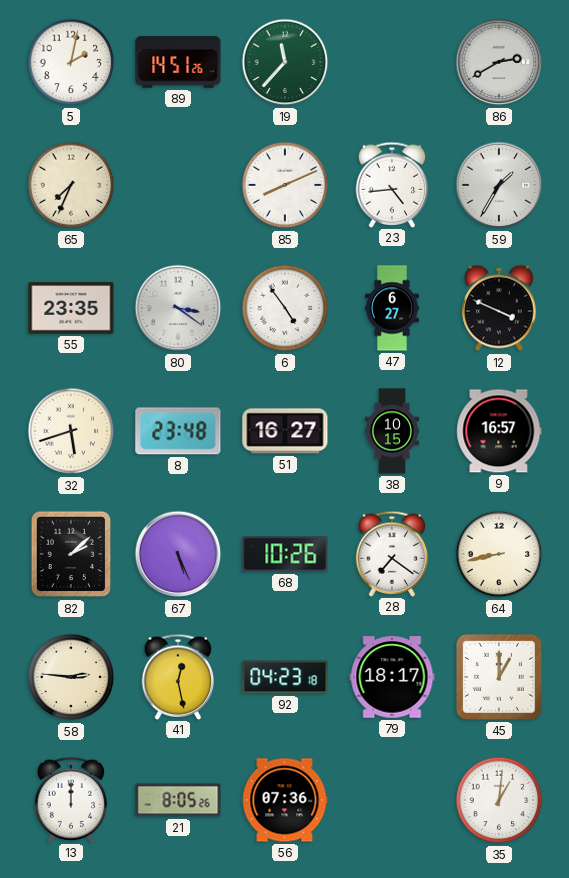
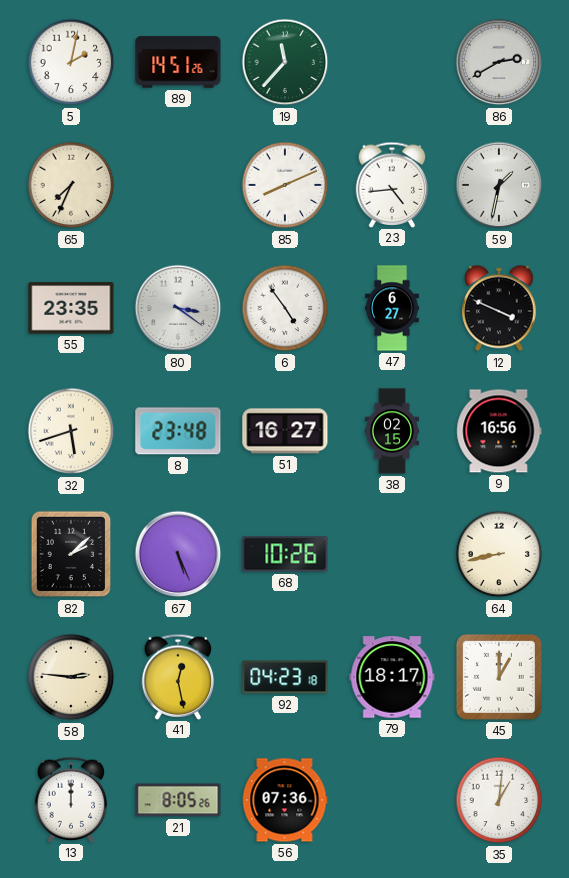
59: 1:35 -> 1:32 (499, 185)
38: 10:15 -> 02:15 (392, 431)
9: 16:57 -> 16:56 (499, 431)
28: 7:21 -> none (392, 553)
